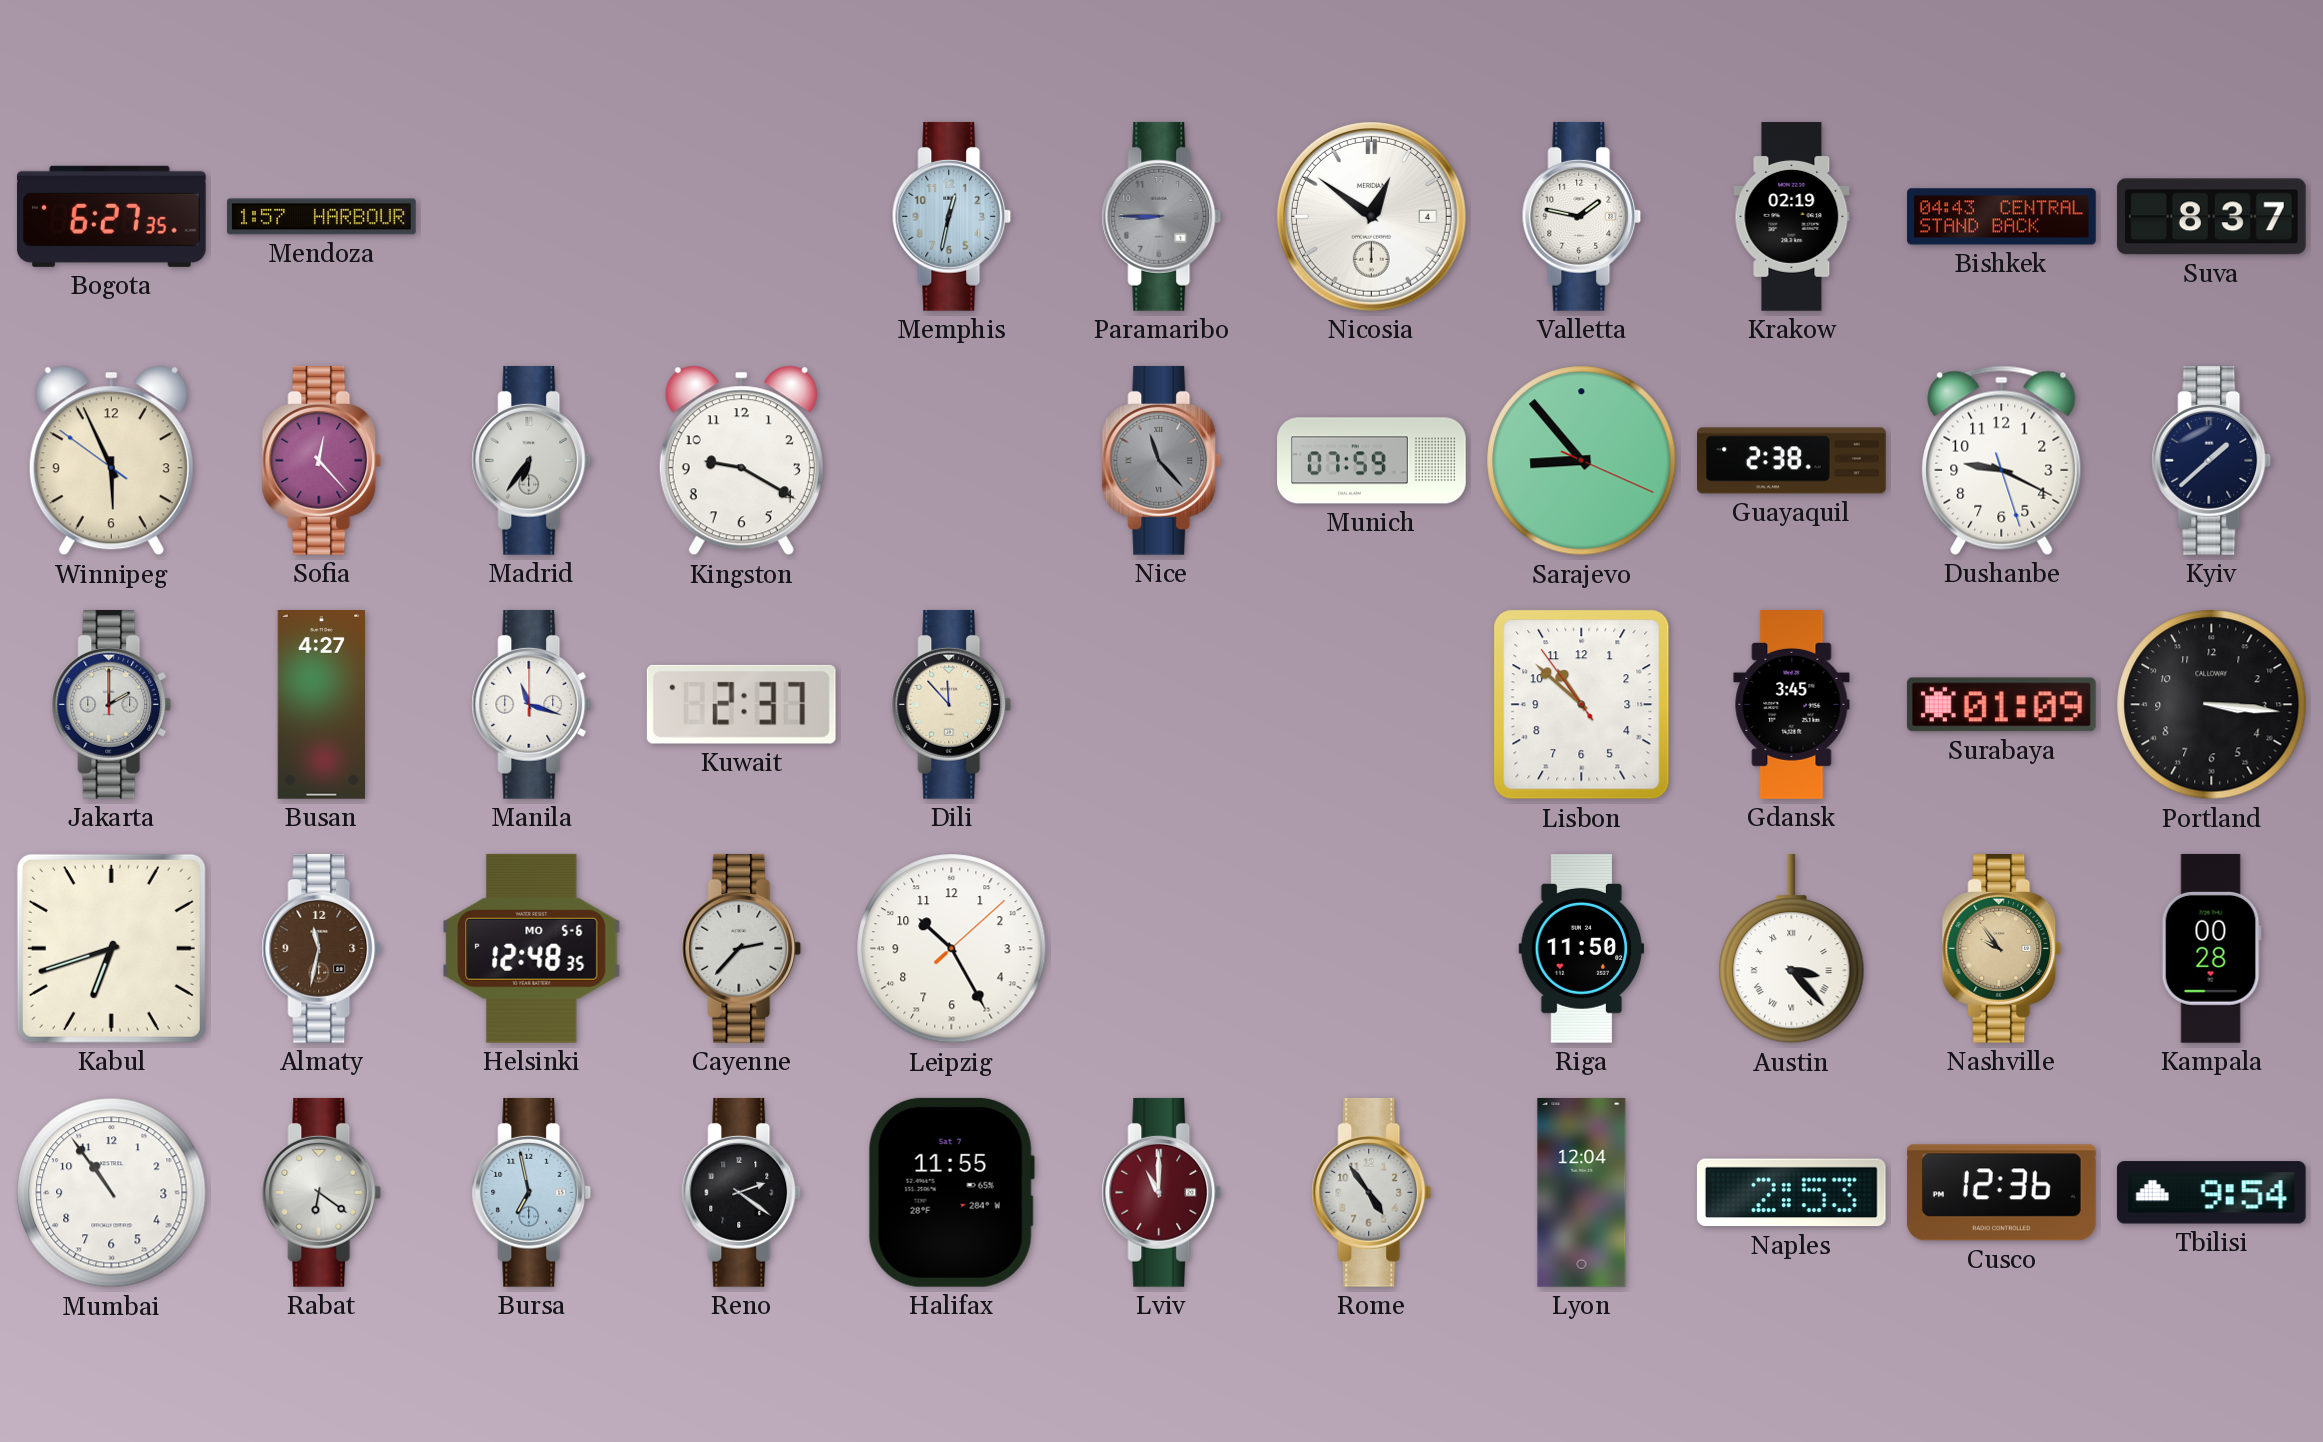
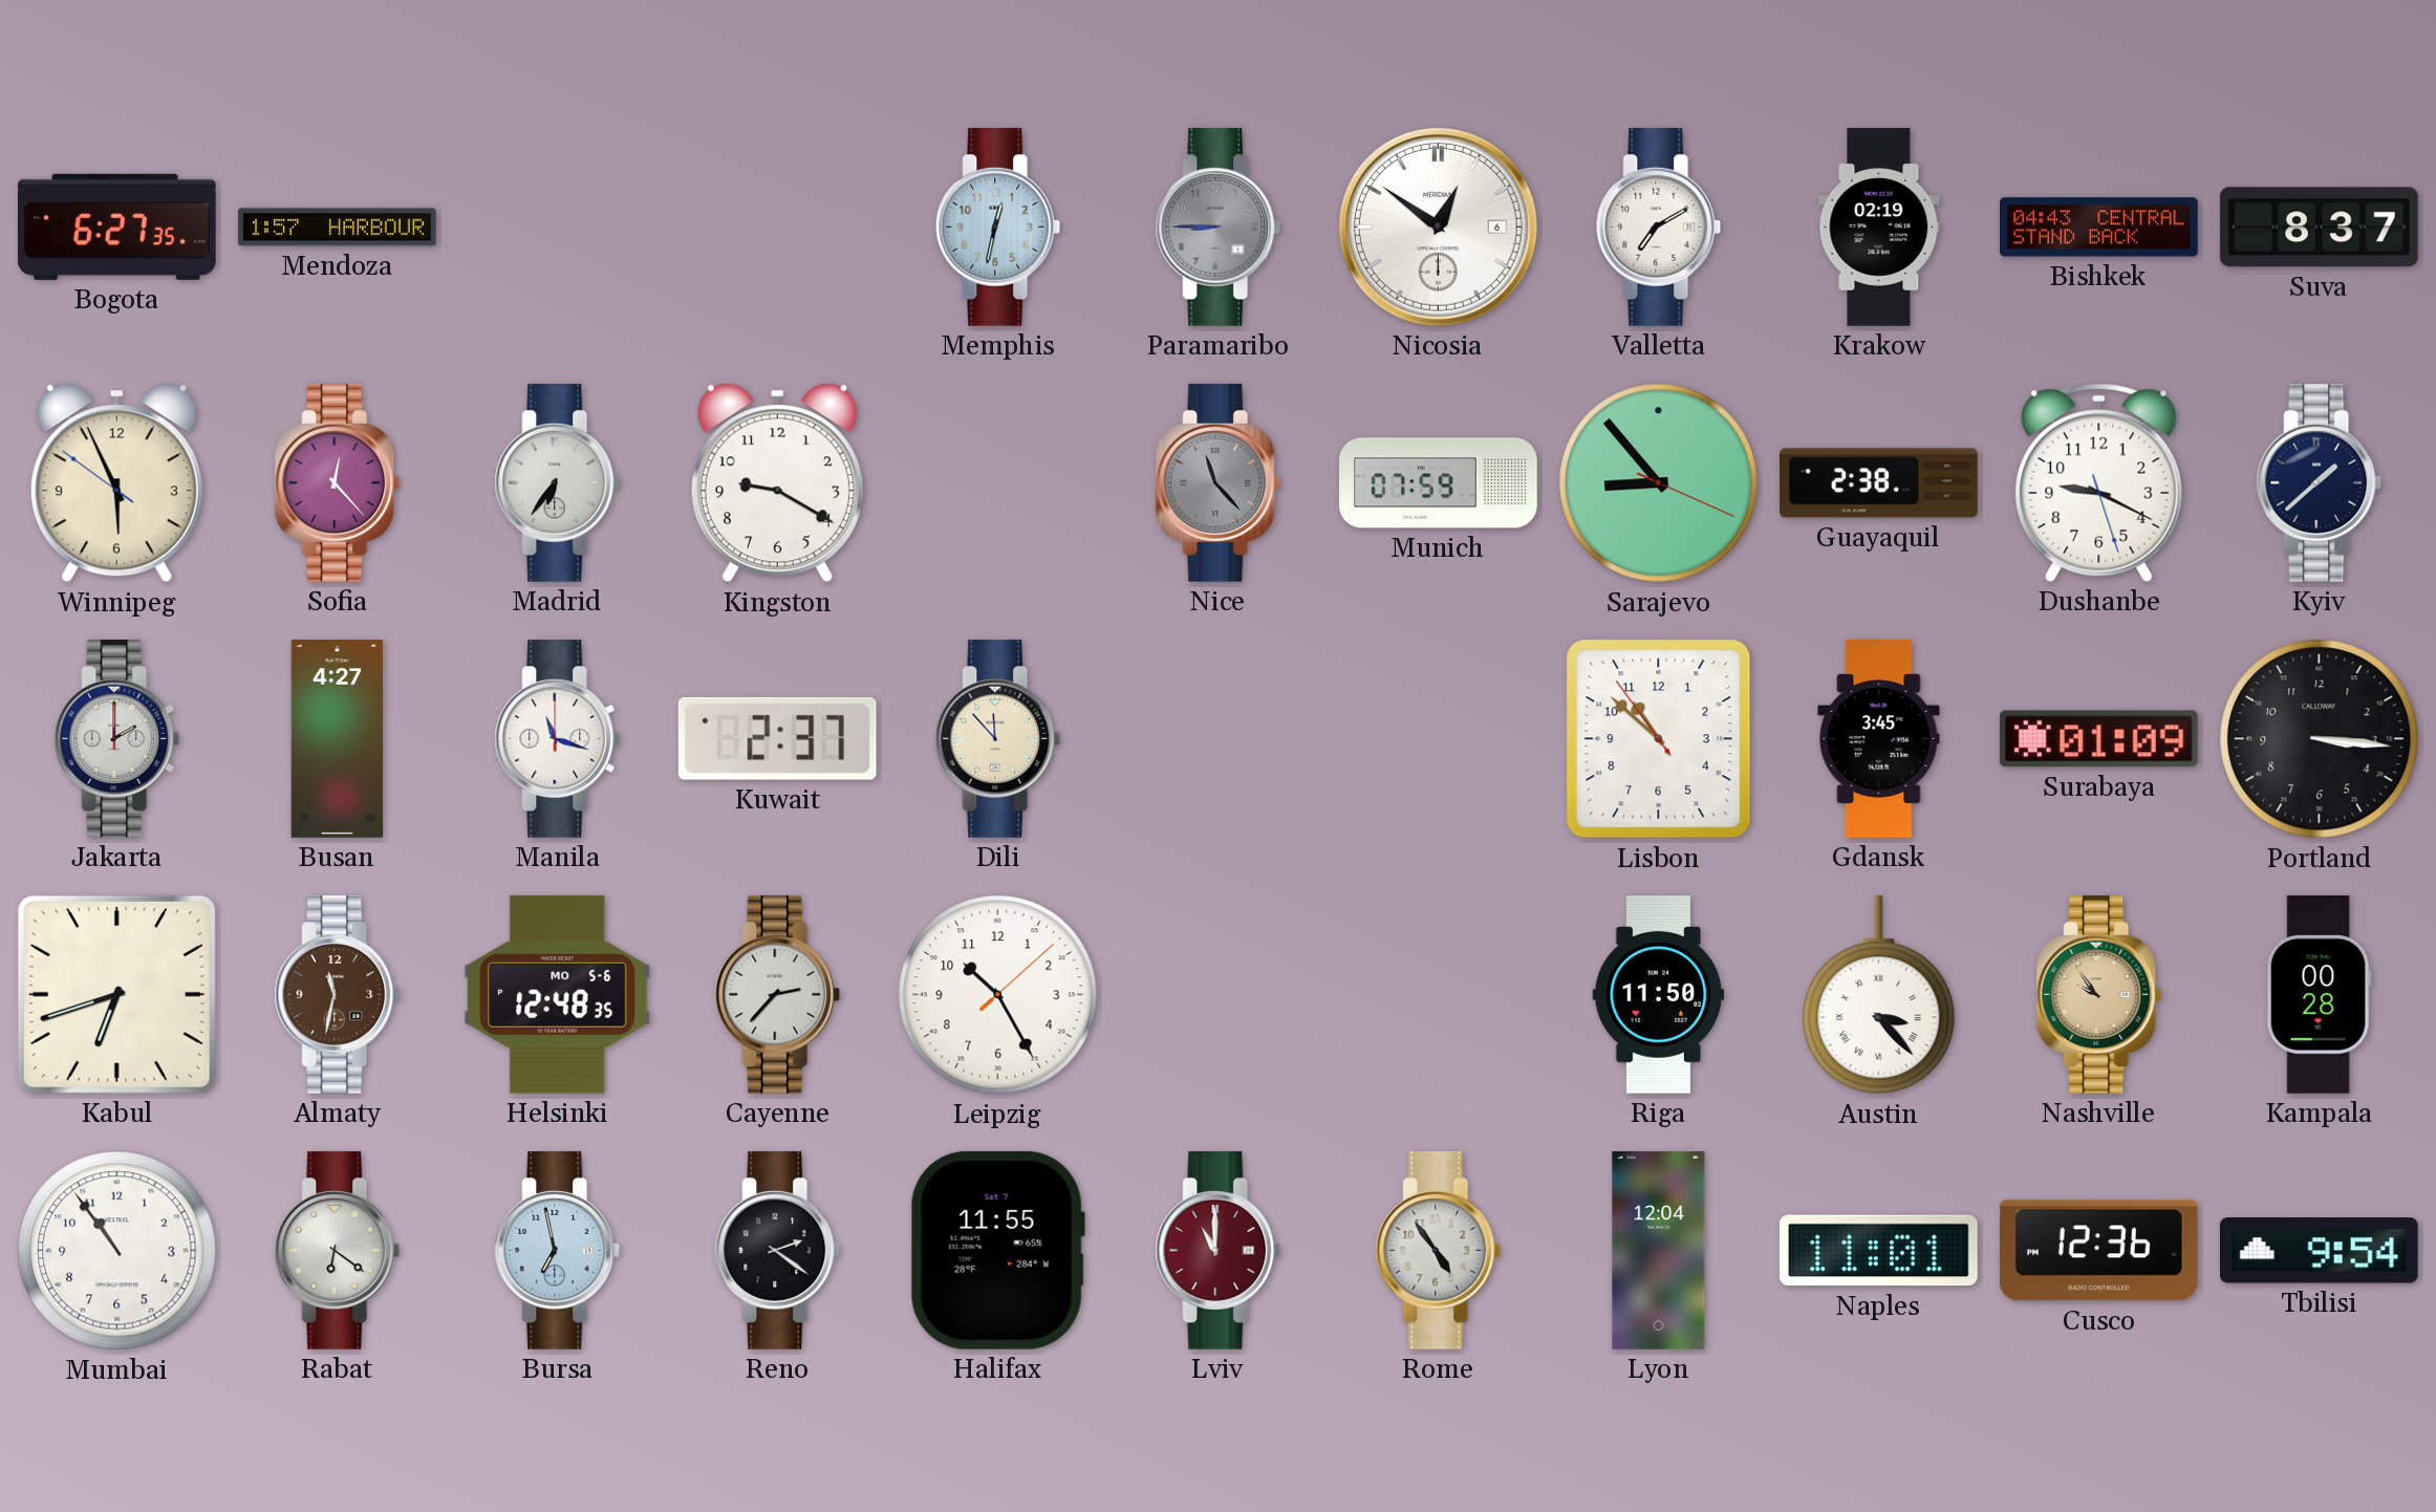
Nicosia date: 4 -> 6 (1438, 226)
Valletta: 1:47 -> 7:10 (1659, 226)
Naples: 2:53 -> 11:01 (1878, 1251)
